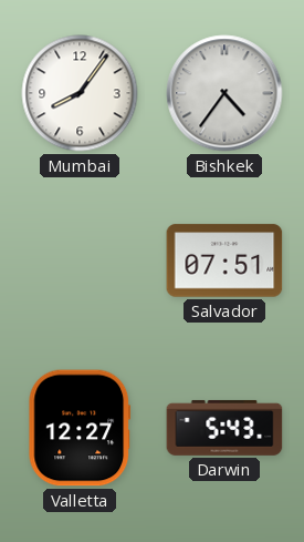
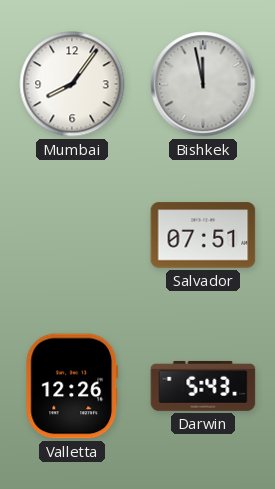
Bishkek: 4:36 -> 11:58 (203, 84)
Valletta: 12:27 -> 12:26 (72, 386)
